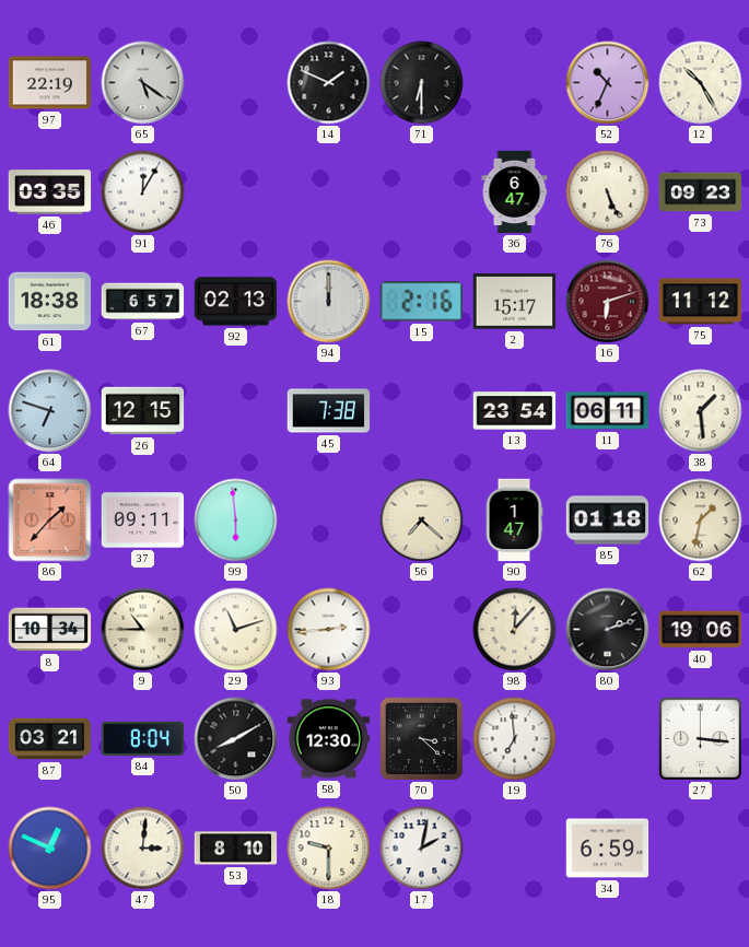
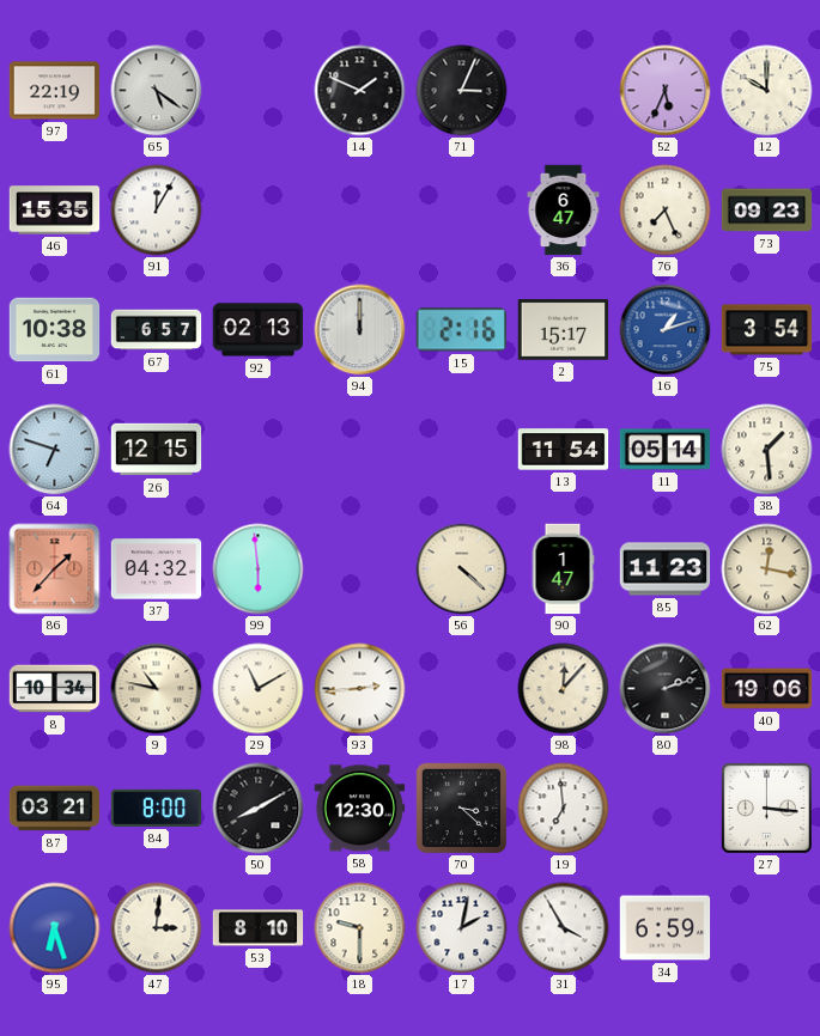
71: 6:30 -> 3:04 (462, 91)
52: 10:34 -> 5:34 (666, 91)
12: 10:25 -> 10:00 (767, 91)
46: 03:35 -> 15:35 (55, 211)
76: 5:26 -> 7:26 (666, 211)
61: 18:38 -> 10:38 (55, 330)
16: 6:12 -> 1:12 (666, 330)
16 dial: burgundy -> blue (666, 330)
75: 11:12 -> 3:54 (767, 330)
45: 7:38 -> none (329, 411)
13: 23:54 -> 11:54 (564, 450)
11: 06:11 -> 05:14 (666, 450)
37: 09:11 -> 04:32 (157, 569)
56: 7:22 -> 4:22 (462, 569)
85: 01:18 -> 11:23 (666, 569)
62: 1:32 -> 12:17 (767, 569)
9: 10:45 -> 10:47 (157, 689)
29: 11:12 -> 11:10 (259, 689)
84: 8:04 -> 8:00 (157, 808)
95: 12:49 -> 6:27 (55, 928)
31: none -> 3:55 (564, 928)
